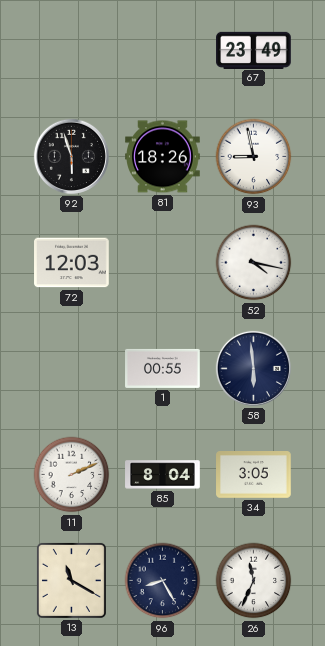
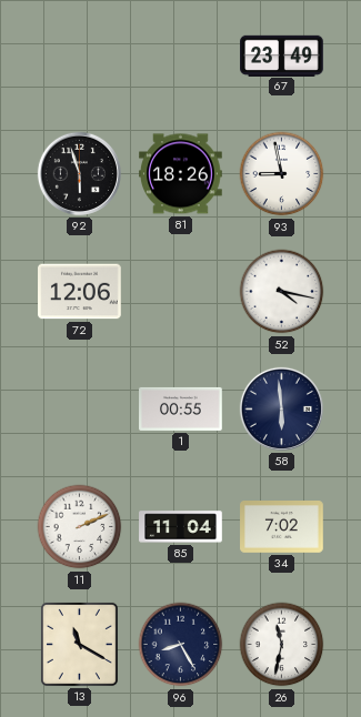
72: 12:03 -> 12:06 (80, 292)
85: 8:04 -> 11:04 (181, 527)
34: 3:05 -> 7:02 (282, 527)
26: 11:34 -> 11:32 (282, 645)
